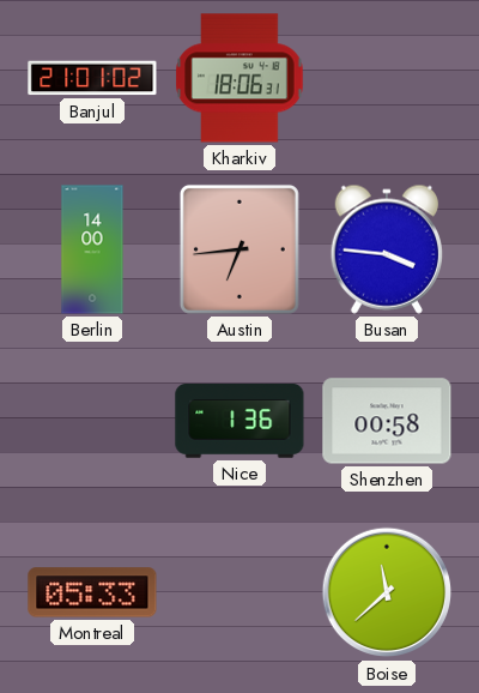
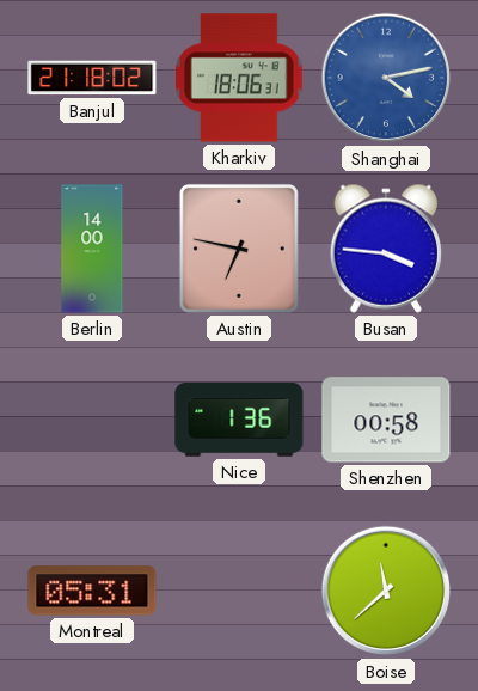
Banjul: 21:01 -> 21:18 (92, 78)
Shanghai: none -> 4:13 (386, 78)
Austin: 6:44 -> 6:47 (239, 249)
Montreal: 05:33 -> 05:31 (92, 591)
